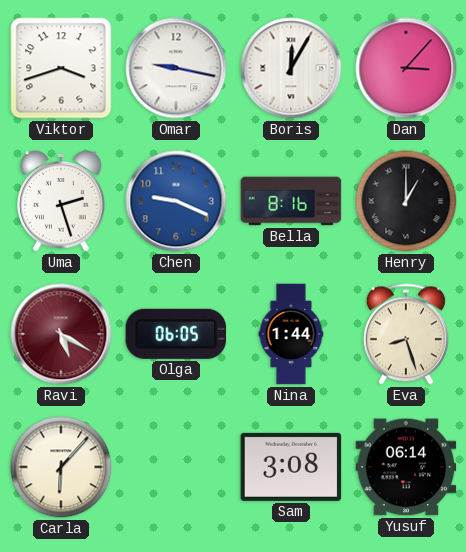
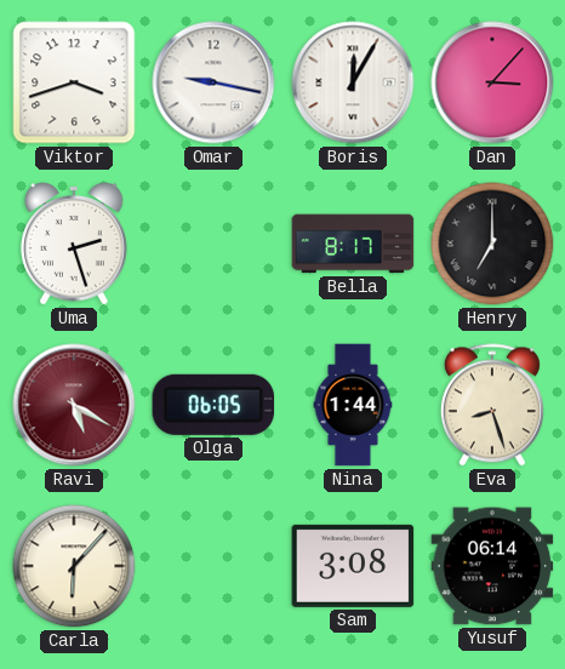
Chen: 9:19 -> none (176, 201)
Bella: 8:16 -> 8:17 (353, 244)
Henry: 1:00 -> 7:00 (492, 244)
